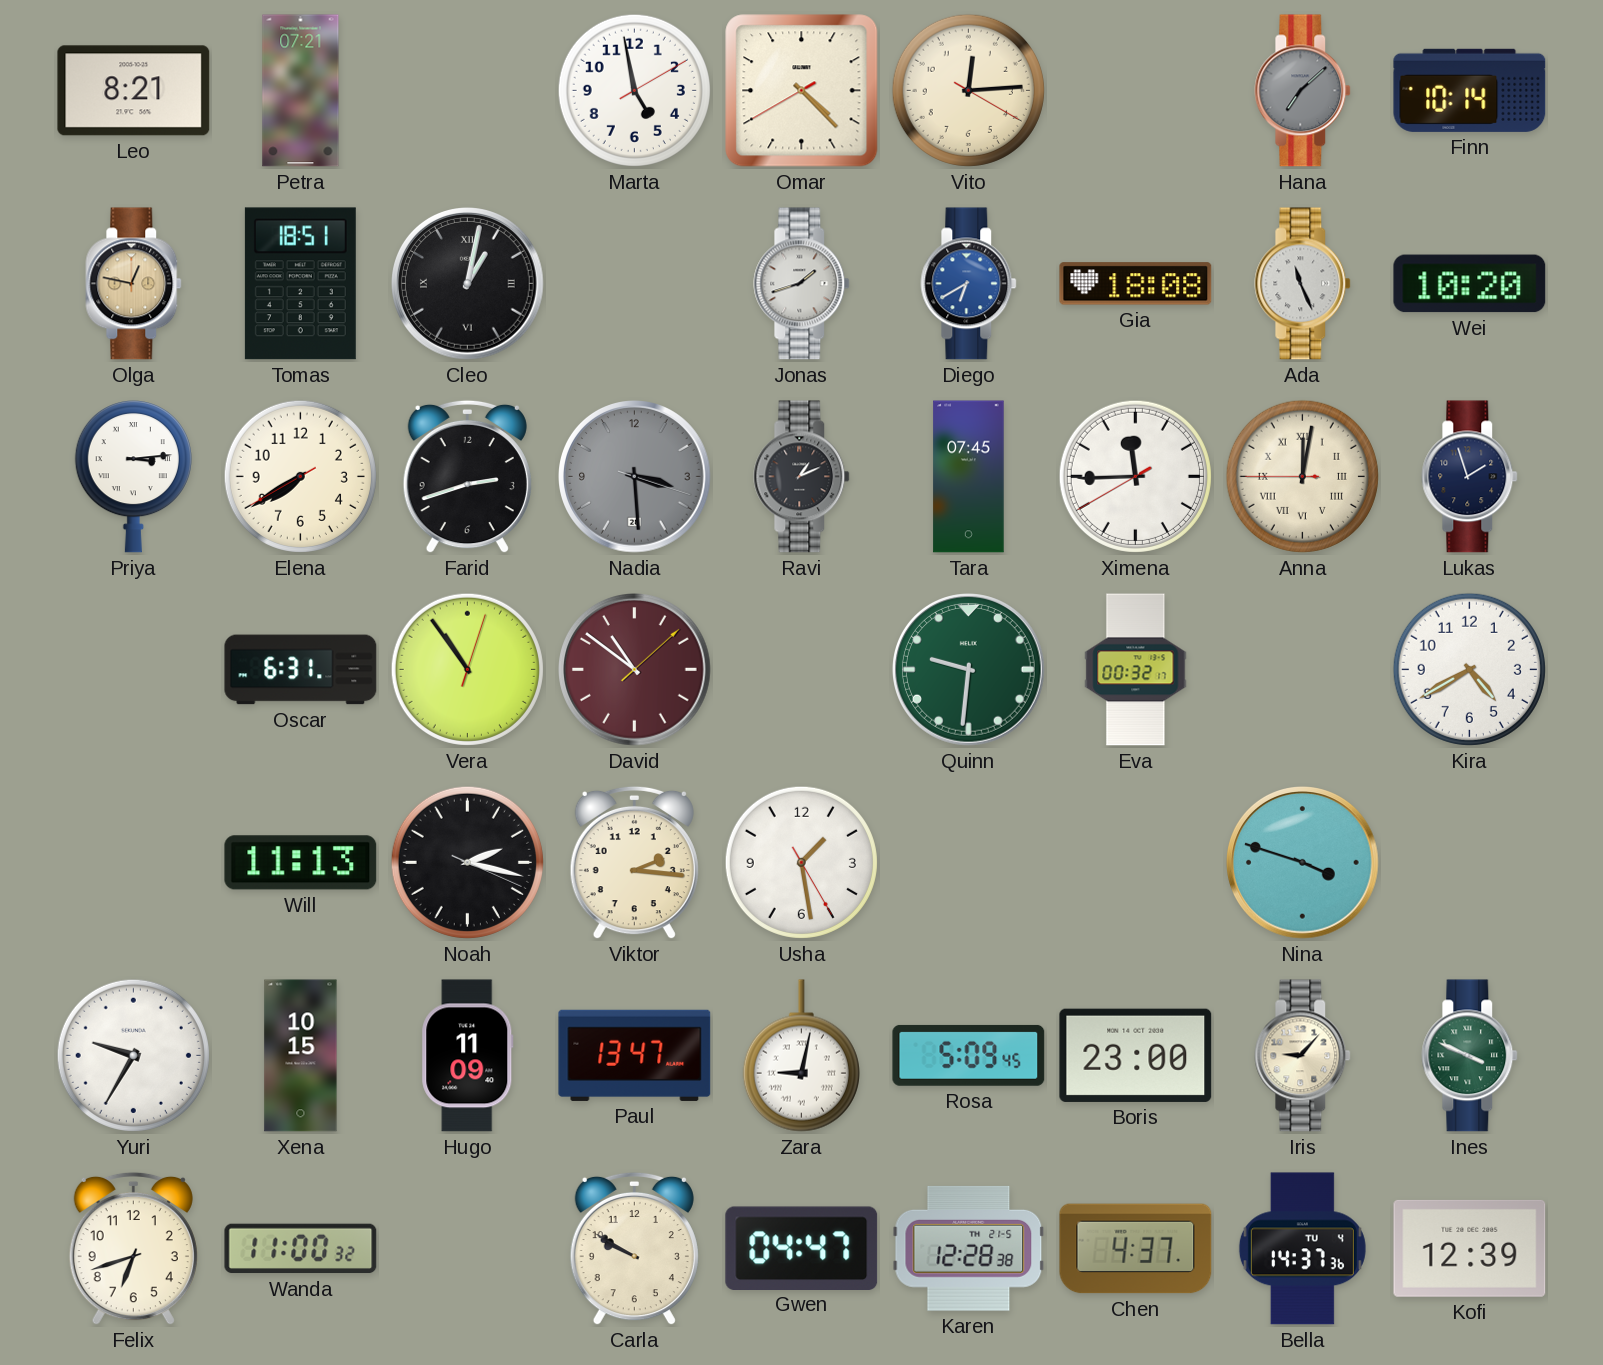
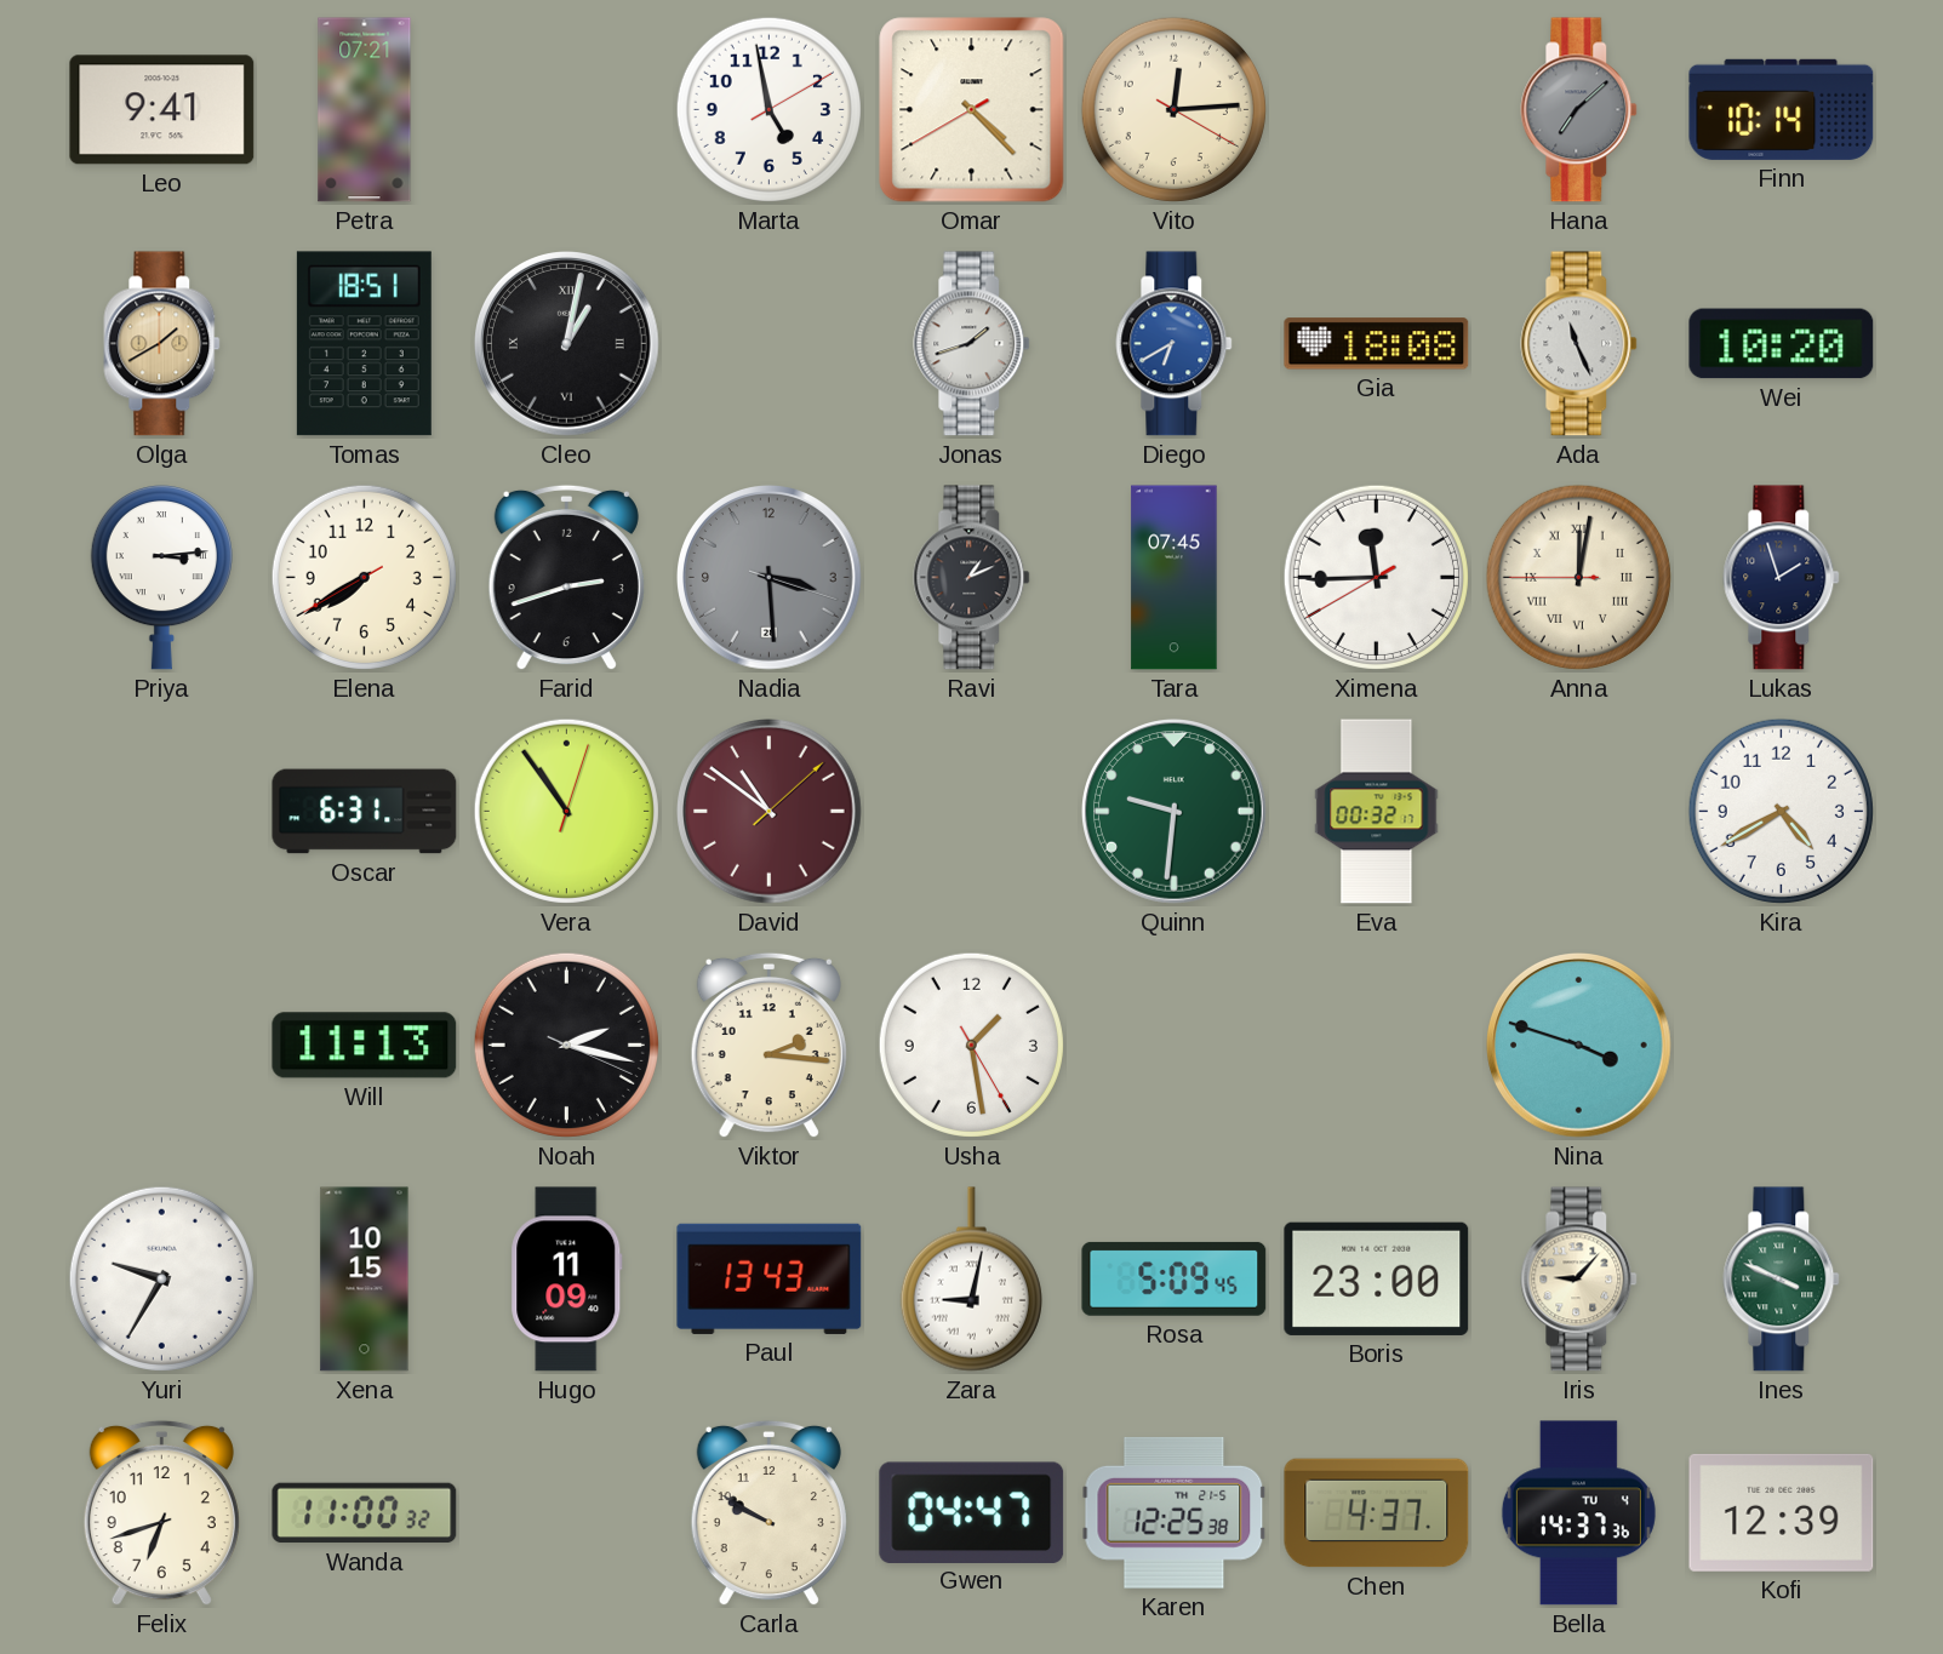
Leo: 8:21 -> 9:41 (162, 110)
Olga: 12:47 -> 1:40 (162, 344)
Paul: 13:47 -> 13:43 (770, 1278)
Karen: 12:28 -> 12:25 (1175, 1512)
